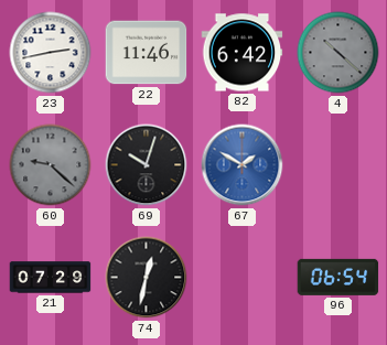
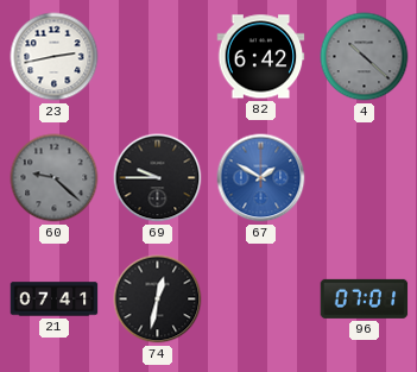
22: 11:46 -> none (147, 53)
69: 10:03 -> 9:45 (158, 178)
21: 07:29 -> 07:41 (55, 300)
96: 06:54 -> 07:01 (365, 298)
